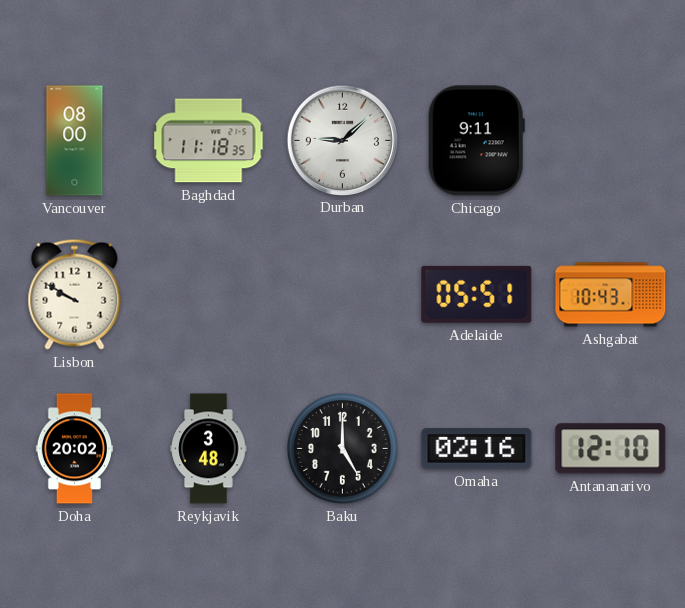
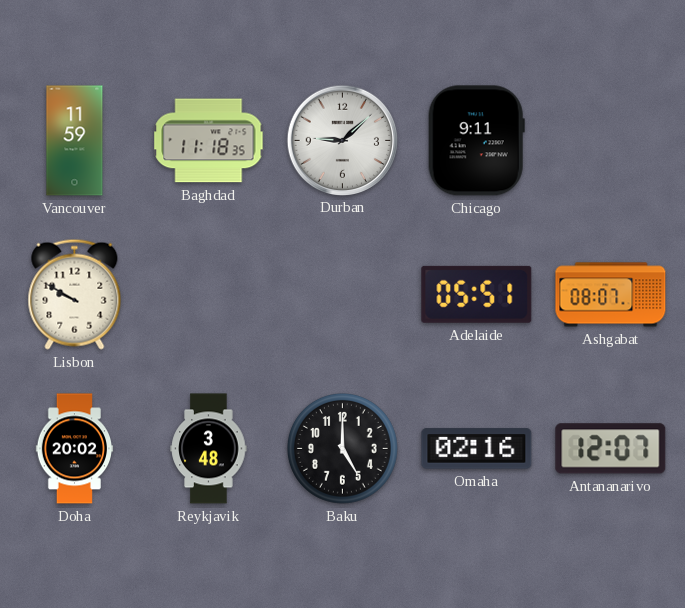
Vancouver: 08:00 -> 11:59 (75, 141)
Ashgabat: 10:43 -> 08:07 (611, 295)
Antananarivo: 12:10 -> 12:07 (611, 449)
